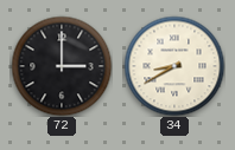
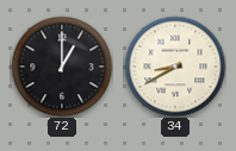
72: 3:00 -> 1:00 (62, 67)
